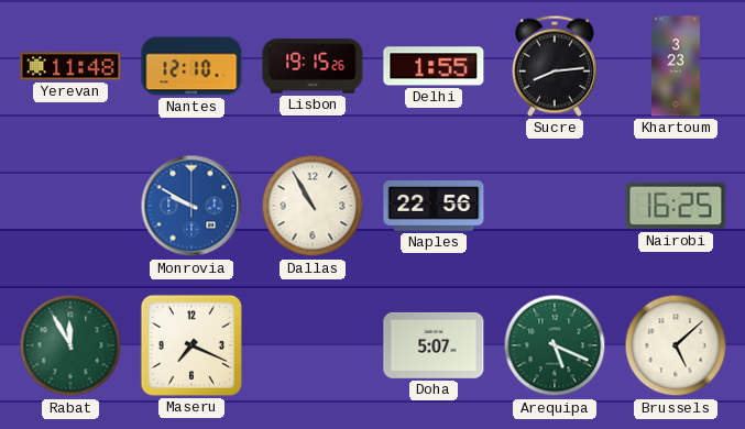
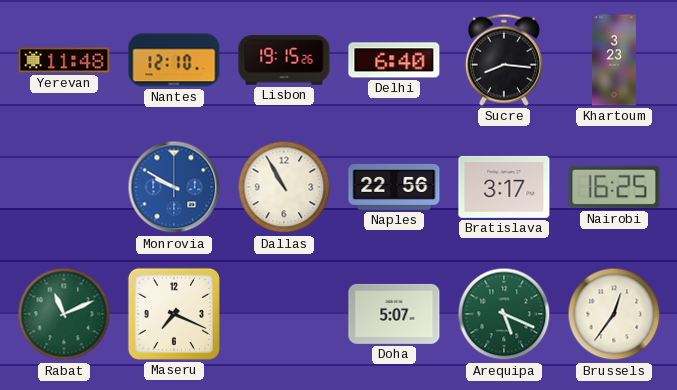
Delhi: 1:55 -> 6:40 (394, 60)
Sucre: 8:14 -> 8:16 (504, 60)
Bratislava: none -> 3:17 (504, 187)
Rabat: 11:55 -> 11:11 (64, 314)
Brussels: 5:08 -> 12:36 (614, 314)
